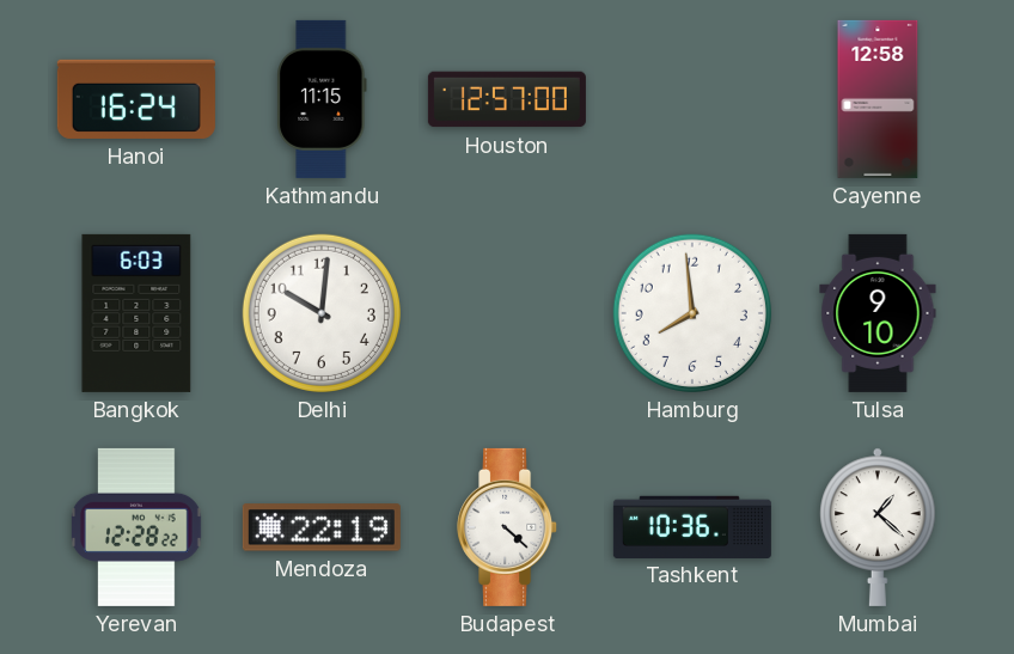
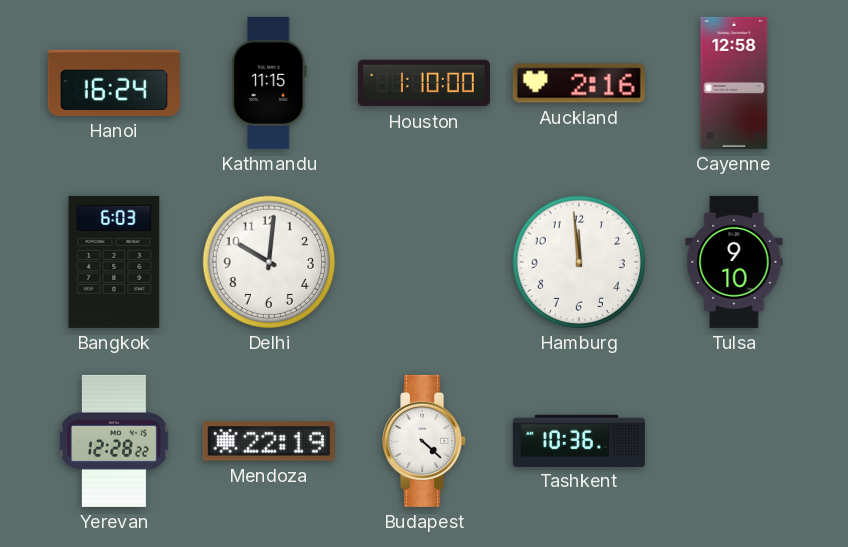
Houston: 12:57 -> 1:10 (424, 83)
Auckland: none -> 2:16 (579, 83)
Hamburg: 7:59 -> 11:59 (579, 262)
Mumbai: 1:22 -> none (878, 527)
